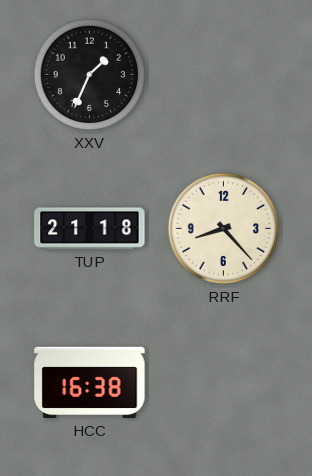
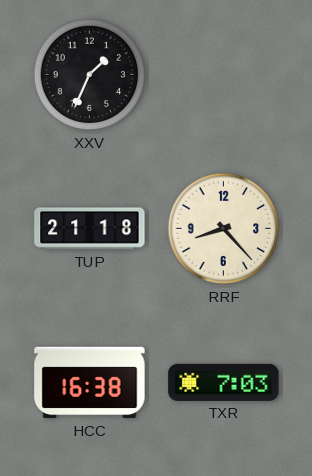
TXR: none -> 7:03 (224, 382)
